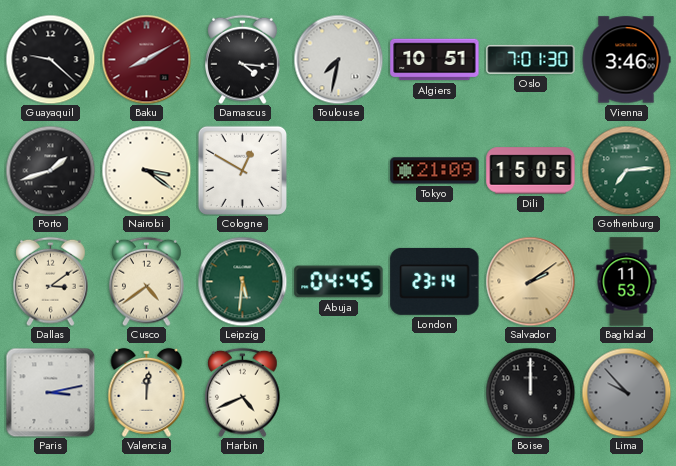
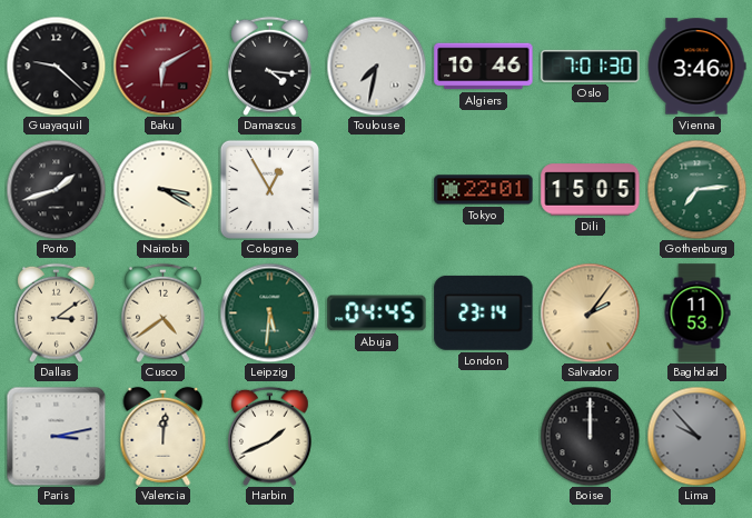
Baku: 8:10 -> 6:10 (162, 66)
Algiers: 10:51 -> 10:46 (484, 67)
Nairobi: 3:21 -> 3:20 (162, 189)
Cologne: 12:50 -> 12:55 (269, 189)
Tokyo: 21:09 -> 22:01 (484, 190)
Salvador: 2:09 -> 2:06 (590, 312)
Harbin: 4:41 -> 1:41 (270, 436)
